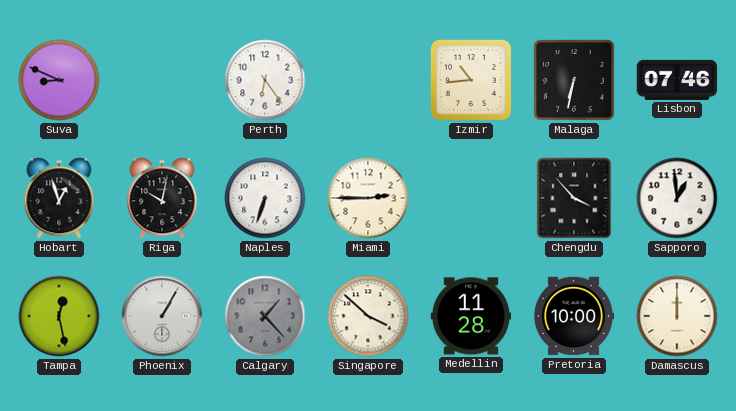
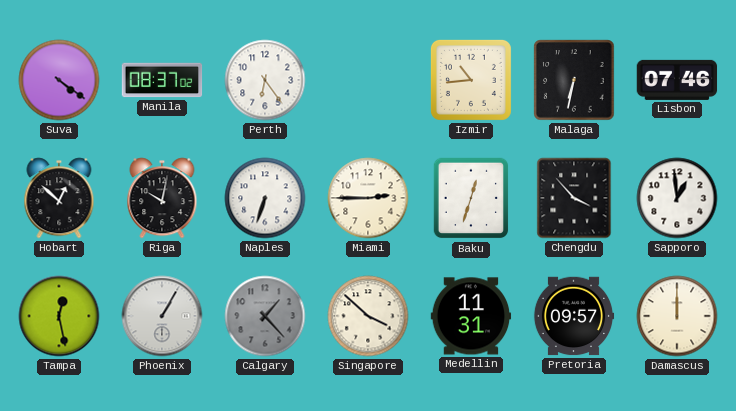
Suva: 8:49 -> 4:21 (59, 80)
Manila: none -> 08:37 (162, 80)
Hobart: 12:57 -> 12:52 (59, 198)
Baku: none -> 12:33 (471, 198)
Medellin: 11:28 -> 11:31 (471, 316)
Pretoria: 10:00 -> 09:57 (574, 316)
